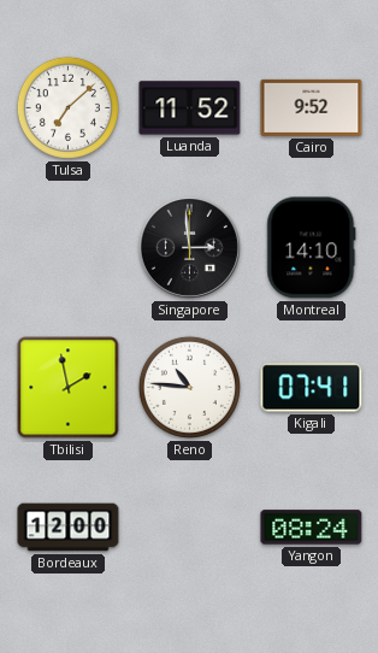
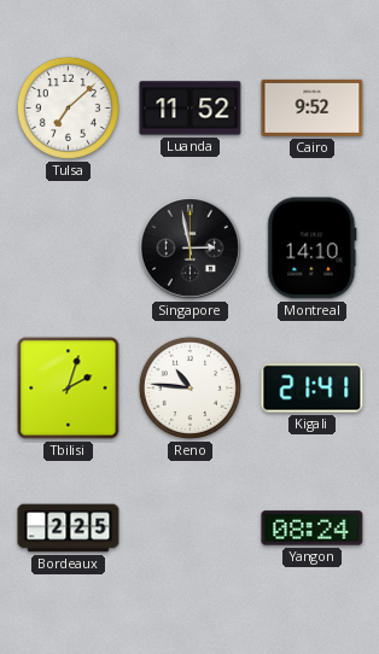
Singapore: 2:59 -> 2:58 (189, 247)
Tbilisi: 1:58 -> 2:03 (69, 389)
Kigali: 07:41 -> 21:41 (313, 389)
Bordeaux: 12:00 -> 2:25 (69, 529)
